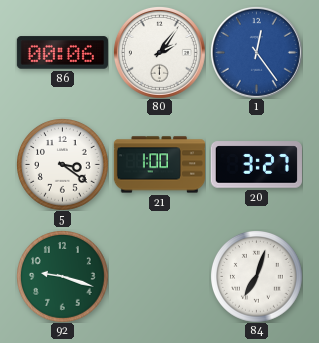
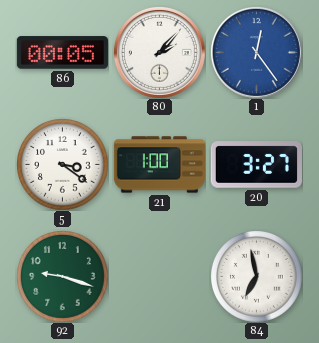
86: 00:06 -> 00:05 (62, 53)
80: 2:06 -> 2:07 (159, 52)
84: 7:03 -> 6:58 (257, 277)
